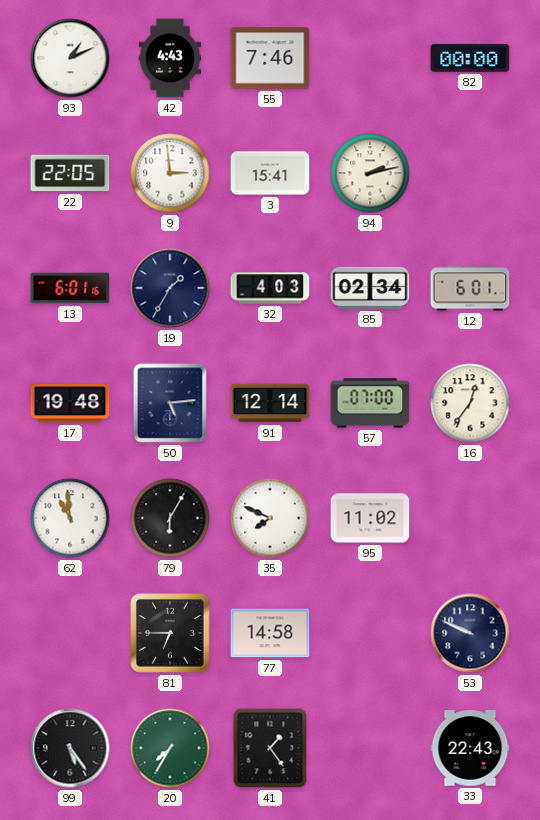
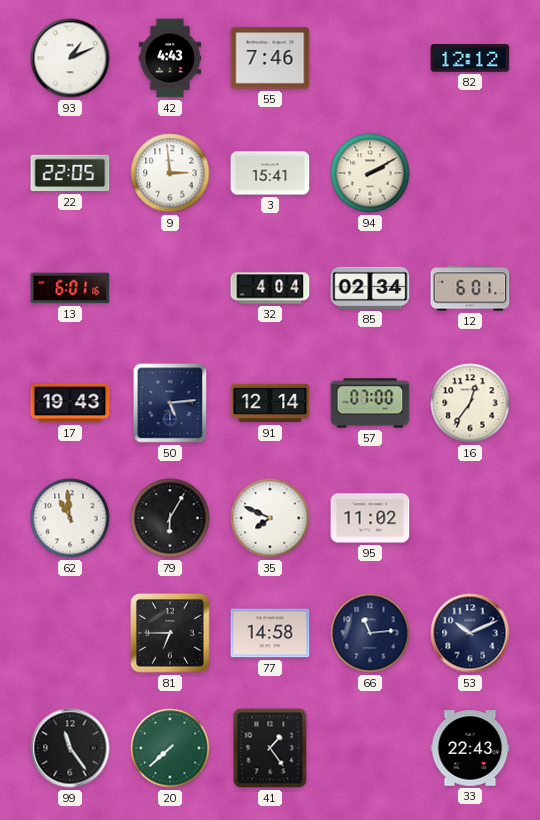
82: 00:00 -> 12:12 (470, 59)
94: 2:13 -> 2:10 (370, 173)
19: 1:35 -> none (170, 288)
32: 4:03 -> 4:04 (270, 288)
17: 19:48 -> 19:43 (70, 403)
66: none -> 11:14 (370, 633)
53: 9:49 -> 10:11 (470, 633)
99: 5:24 -> 11:24 (70, 748)
20: 7:35 -> 7:38 (170, 748)
